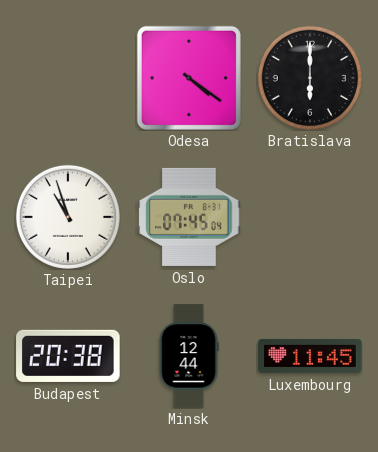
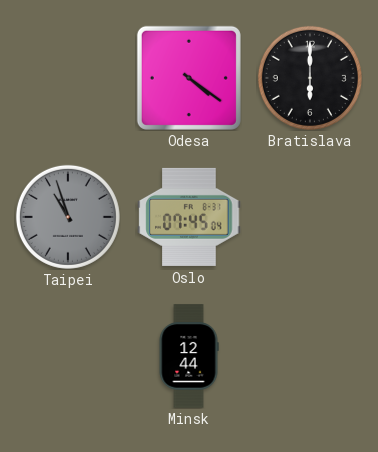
Taipei dial: white -> grey (68, 217)
Budapest: 20:38 -> none (68, 356)
Luxembourg: 11:45 -> none (310, 356)
